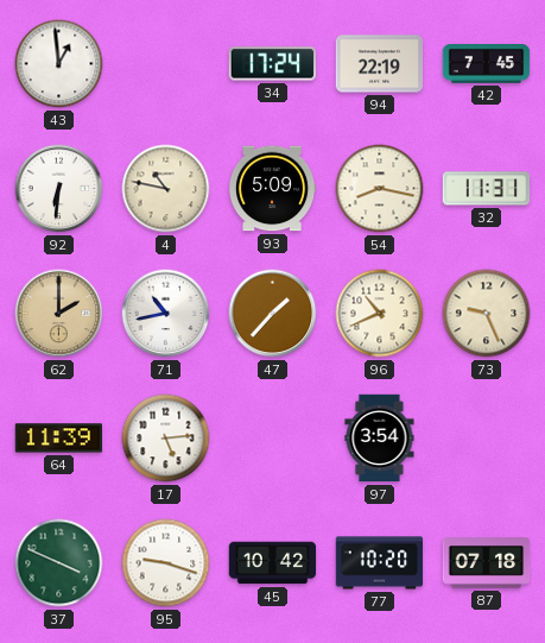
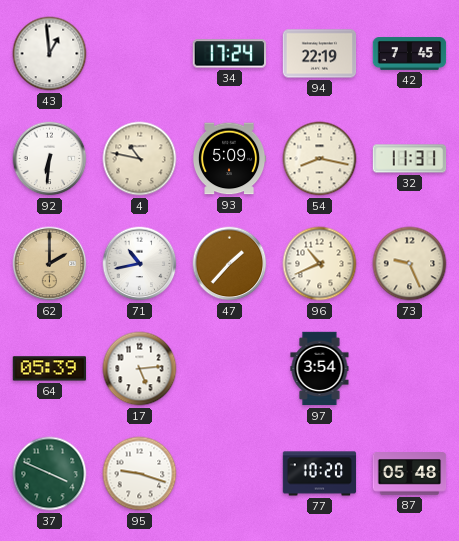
64: 11:39 -> 05:39 (49, 369)
45: 10:42 -> none (273, 563)
87: 07:18 -> 05:48 (410, 474)
